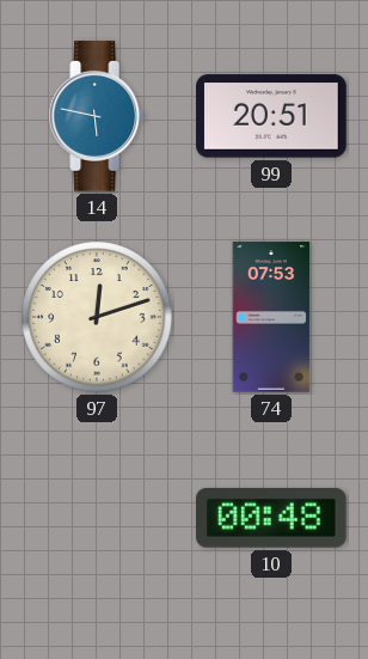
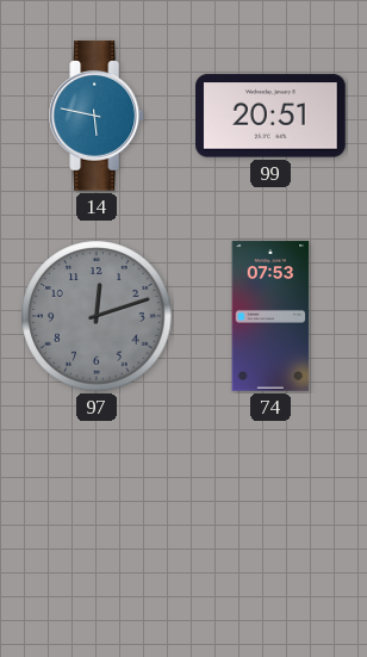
97 dial: cream -> grey (97, 316)
10: 00:48 -> none (272, 518)
